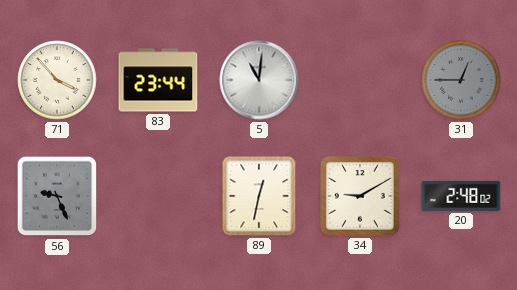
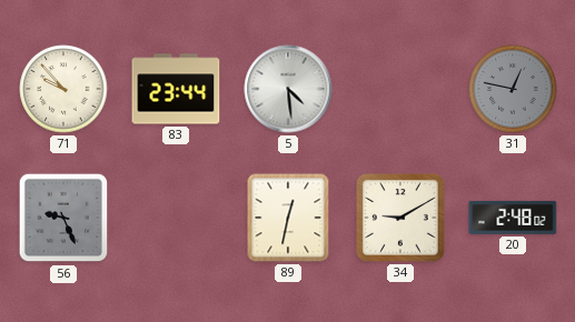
71: 3:53 -> 9:53 (63, 89)
5: 11:01 -> 4:29 (288, 89)
31: 12:45 -> 12:47 (513, 89)
